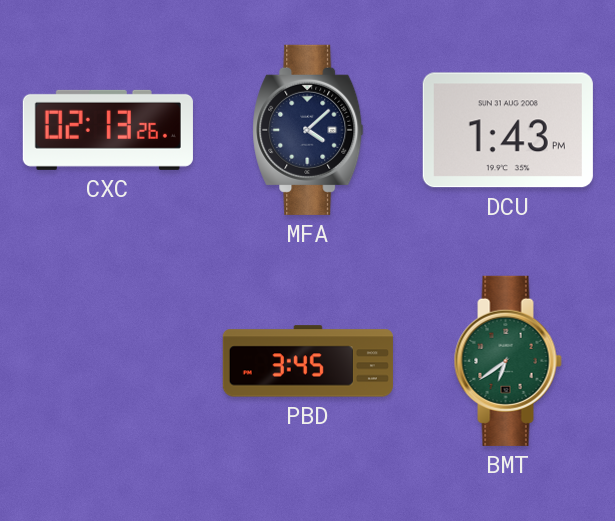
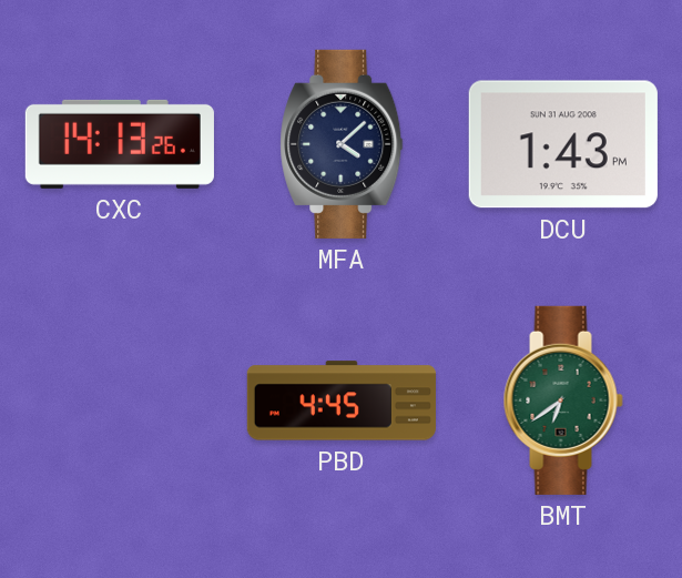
CXC: 02:13 -> 14:13 (120, 144)
PBD: 3:45 -> 4:45 (342, 400)
